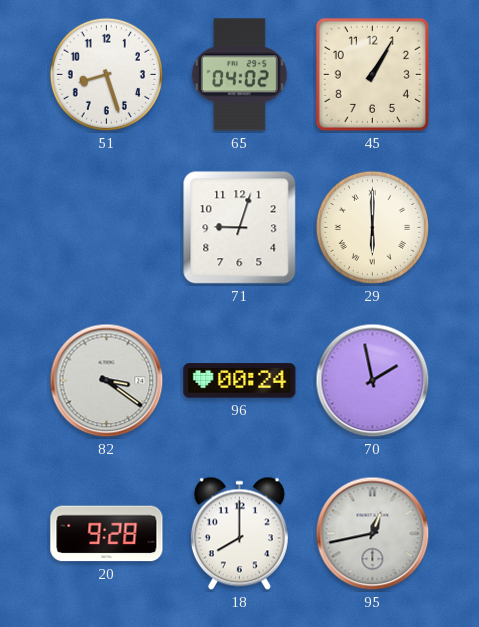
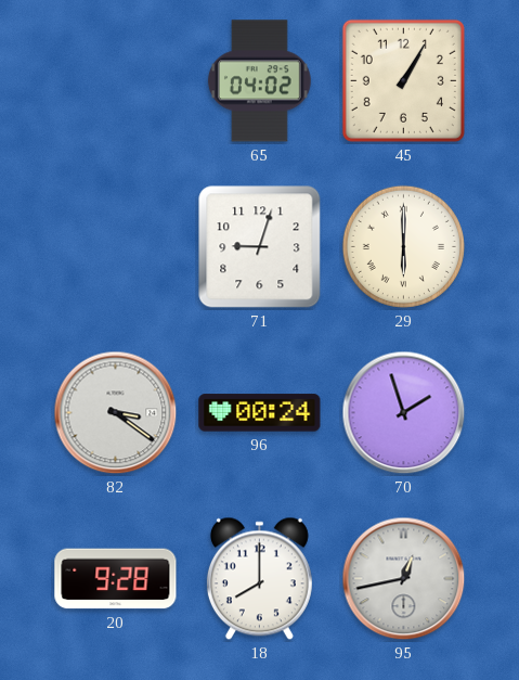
51: 8:27 -> none (106, 74)
70: 1:58 -> 1:57 (404, 413)
